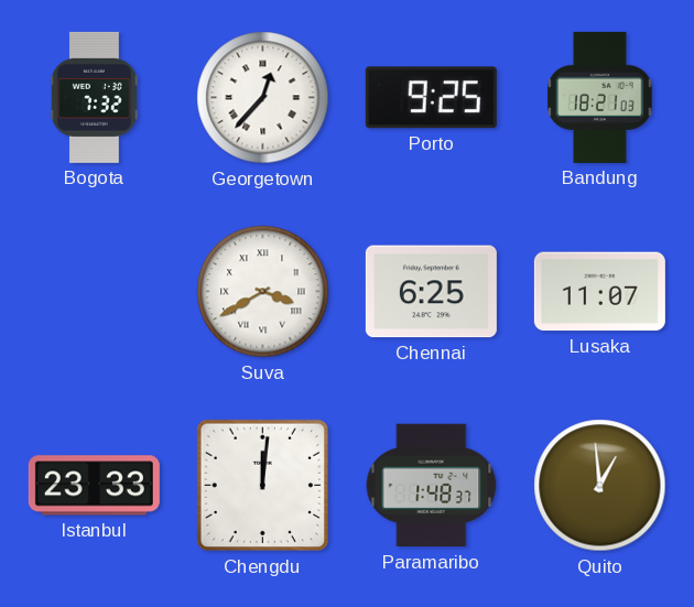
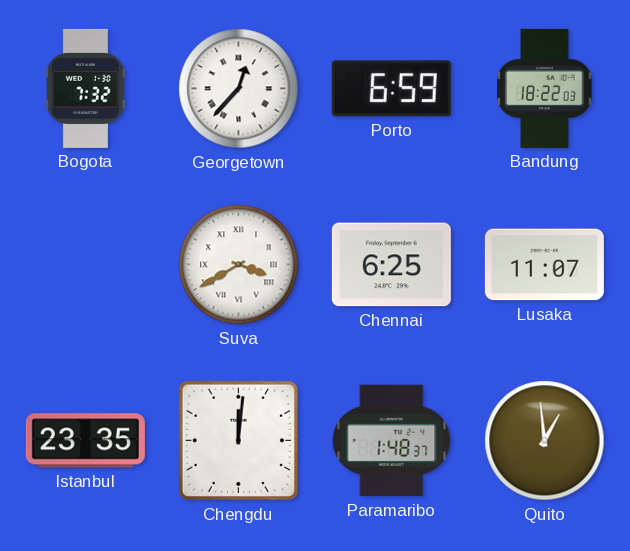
Porto: 9:25 -> 6:59 (391, 89)
Bandung: 18:21 -> 18:22 (545, 88)
Istanbul: 23:33 -> 23:35 (85, 441)
